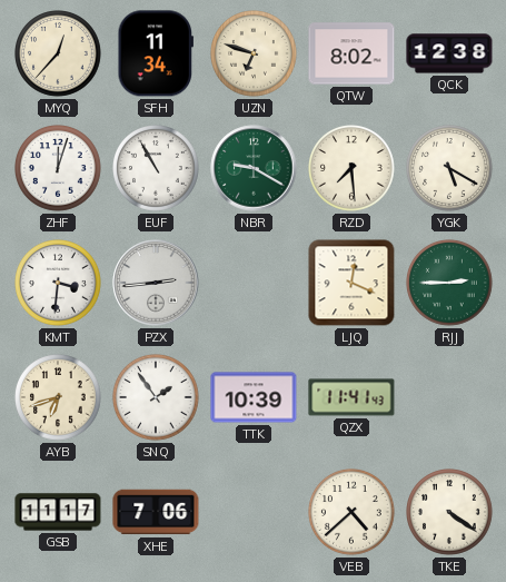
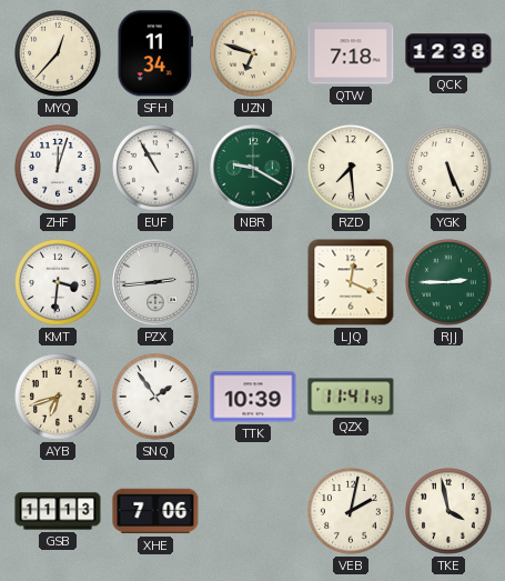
QTW: 8:02 -> 7:18 (351, 53)
YGK: 5:20 -> 5:26 (450, 169)
GSB: 11:17 -> 11:13 (58, 511)
VEB: 4:38 -> 2:02 (352, 512)
TKE: 4:21 -> 3:58 (450, 512)
